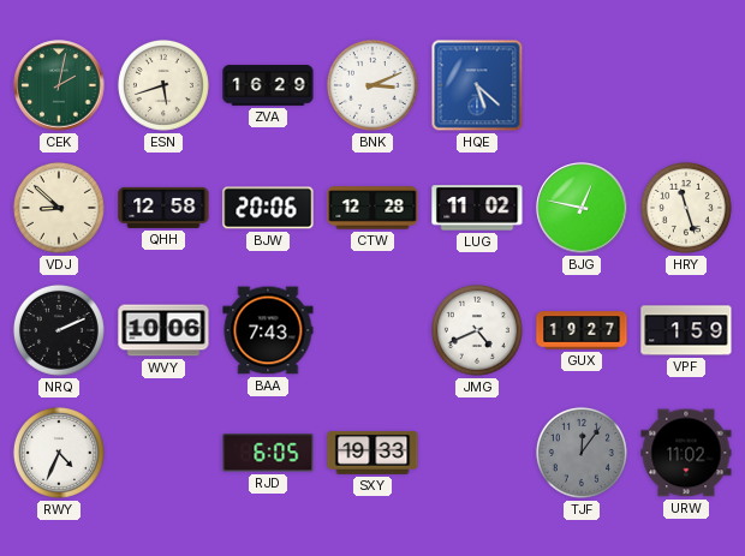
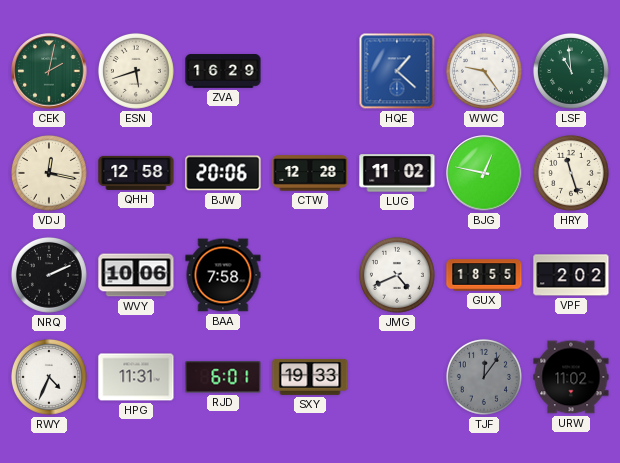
BNK: 3:11 -> none (372, 85)
HQE: 5:22 -> 1:22 (397, 71)
WWC: none -> 9:24 (484, 71)
LSF: none -> 10:59 (571, 71)
VDJ: 8:52 -> 12:17 (49, 173)
BAA: 7:43 -> 7:58 (223, 275)
GUX: 19:27 -> 18:55 (484, 275)
VPF: 1:59 -> 2:02 (571, 275)
HPG: none -> 11:31 (136, 377)
RJD: 6:05 -> 6:01 (223, 377)
